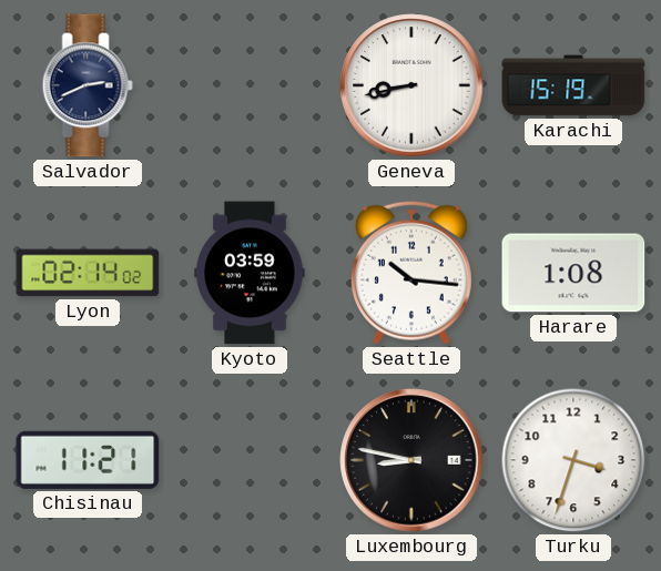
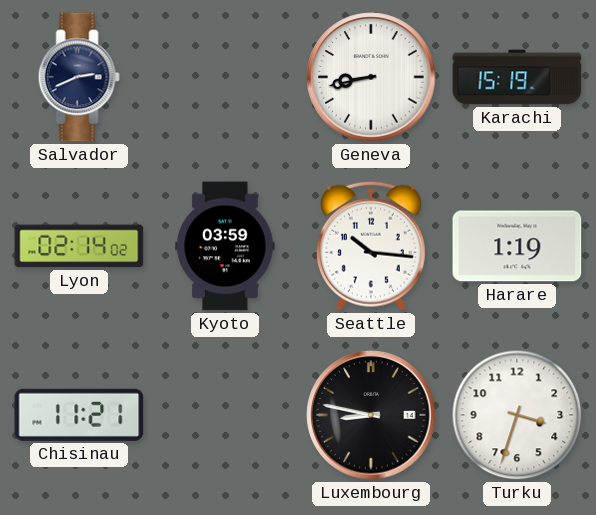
Harare: 1:08 -> 1:19 (517, 246)
